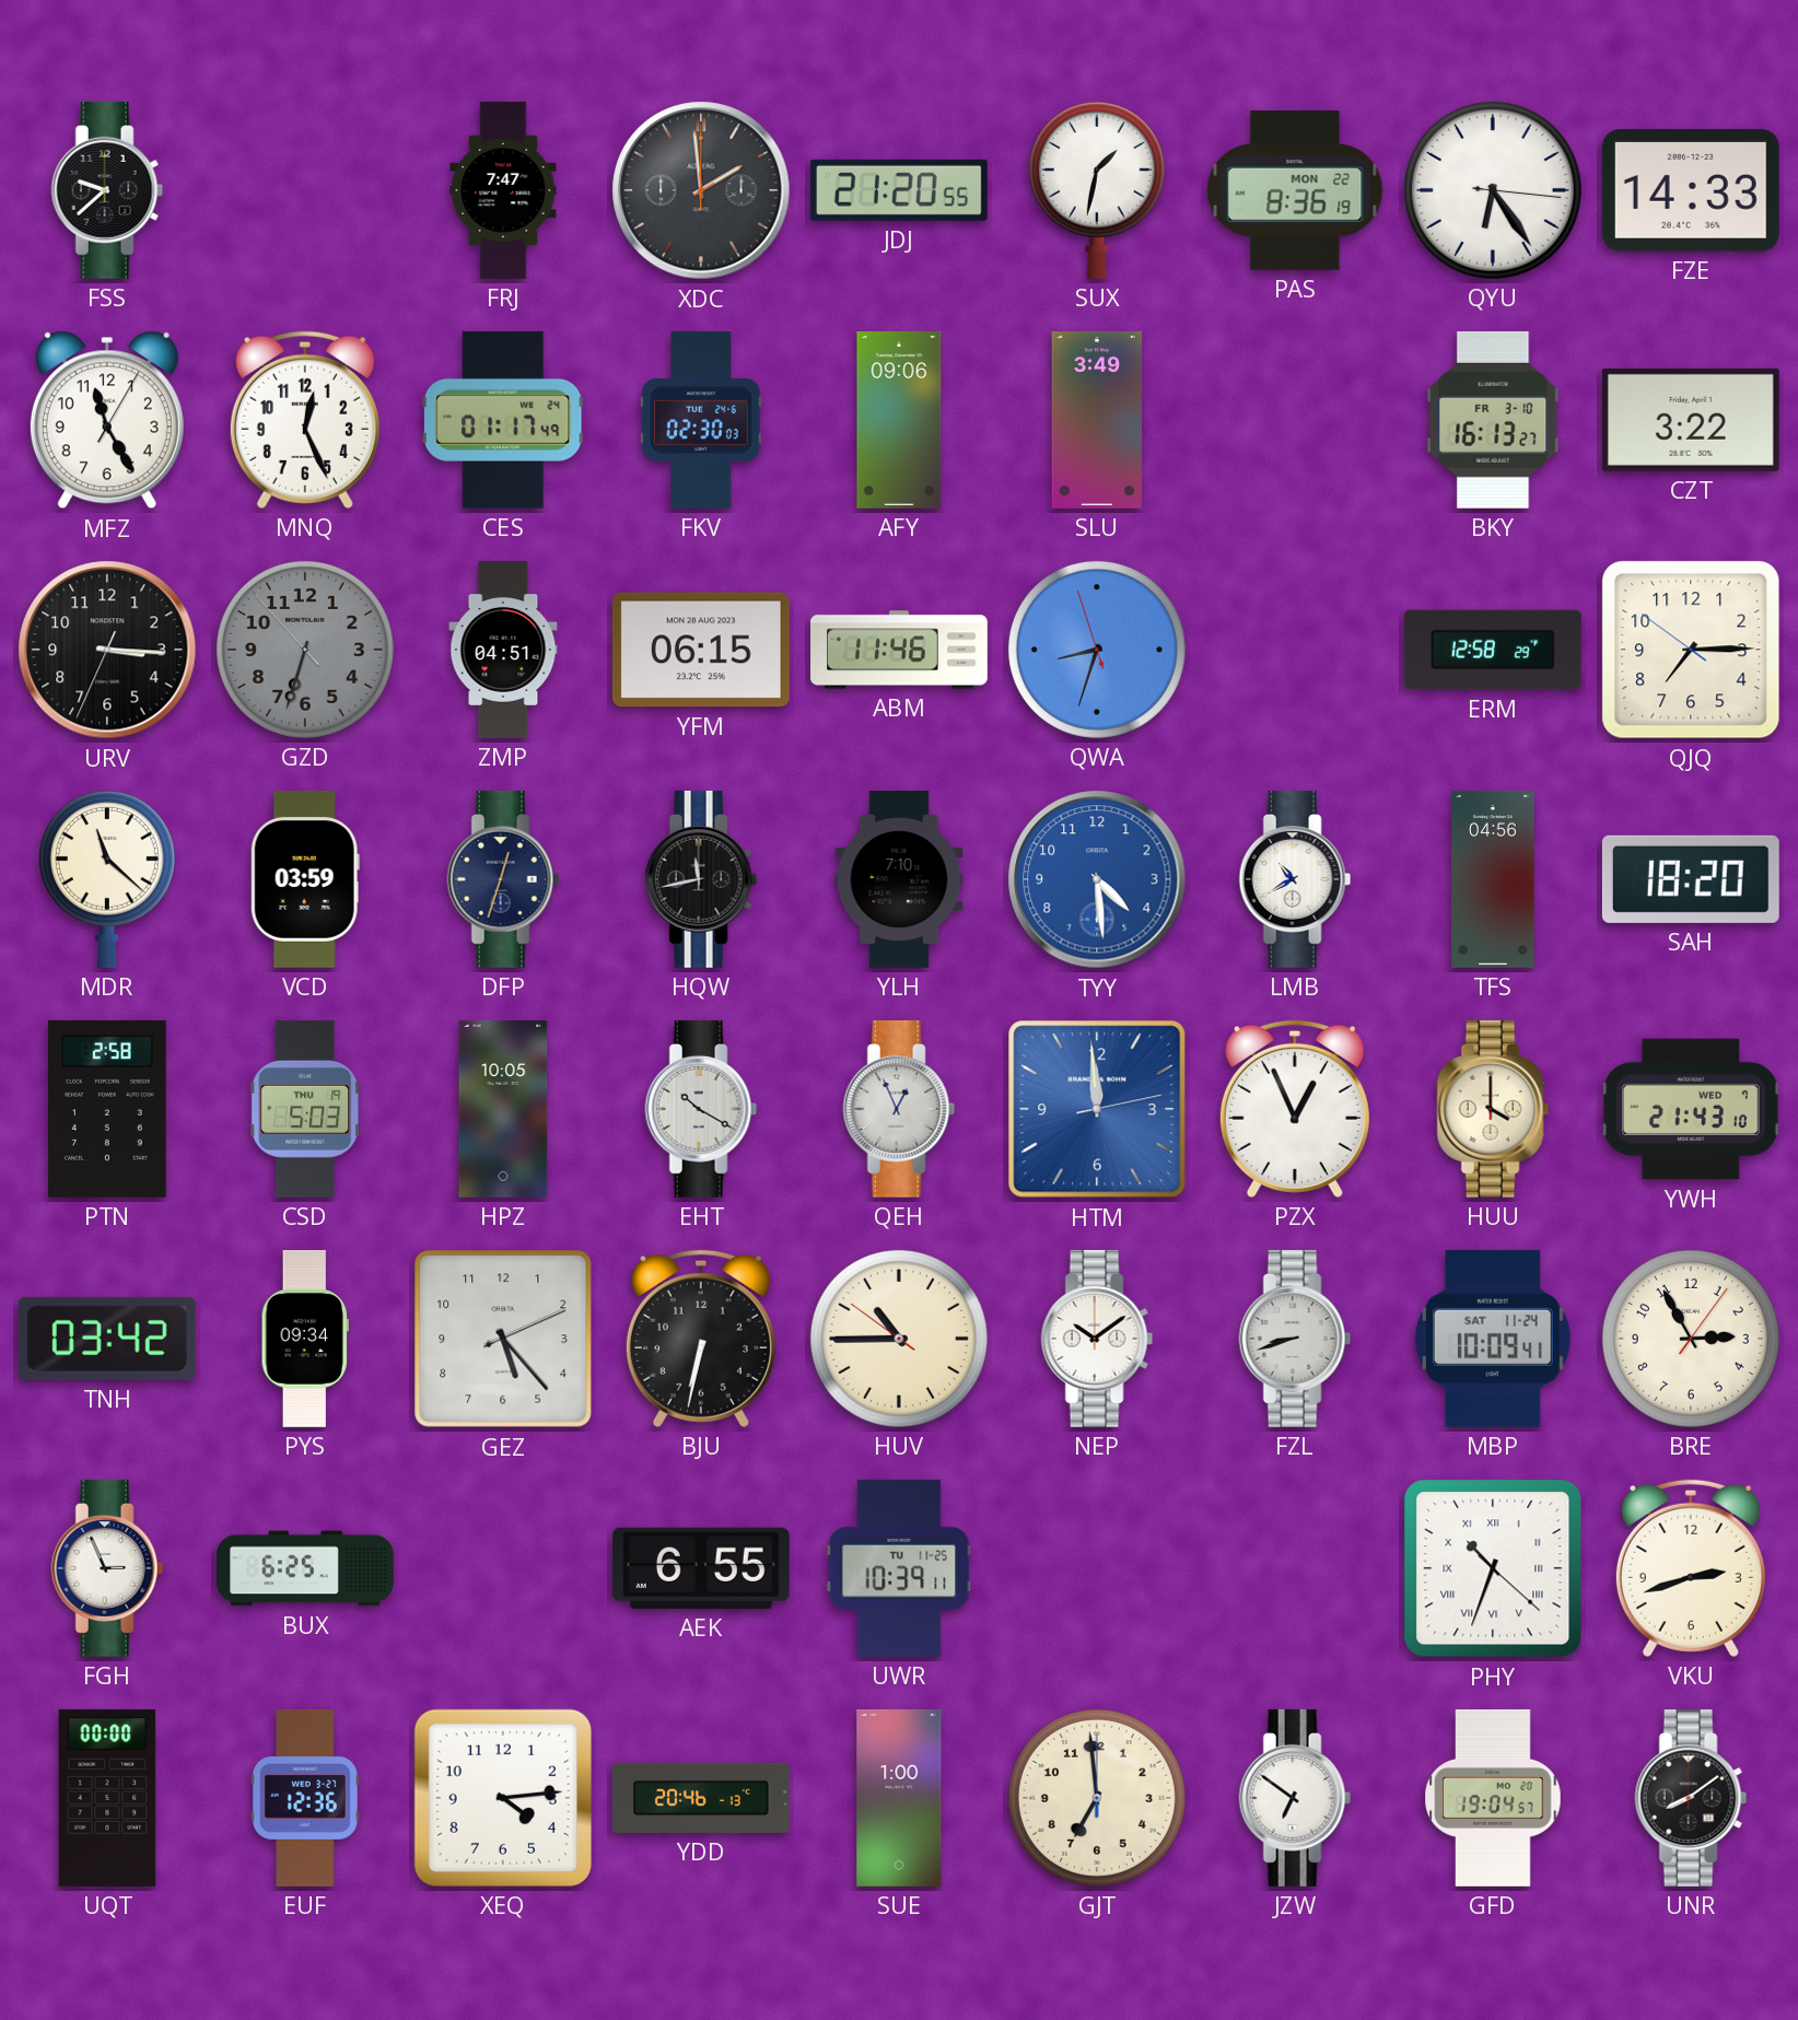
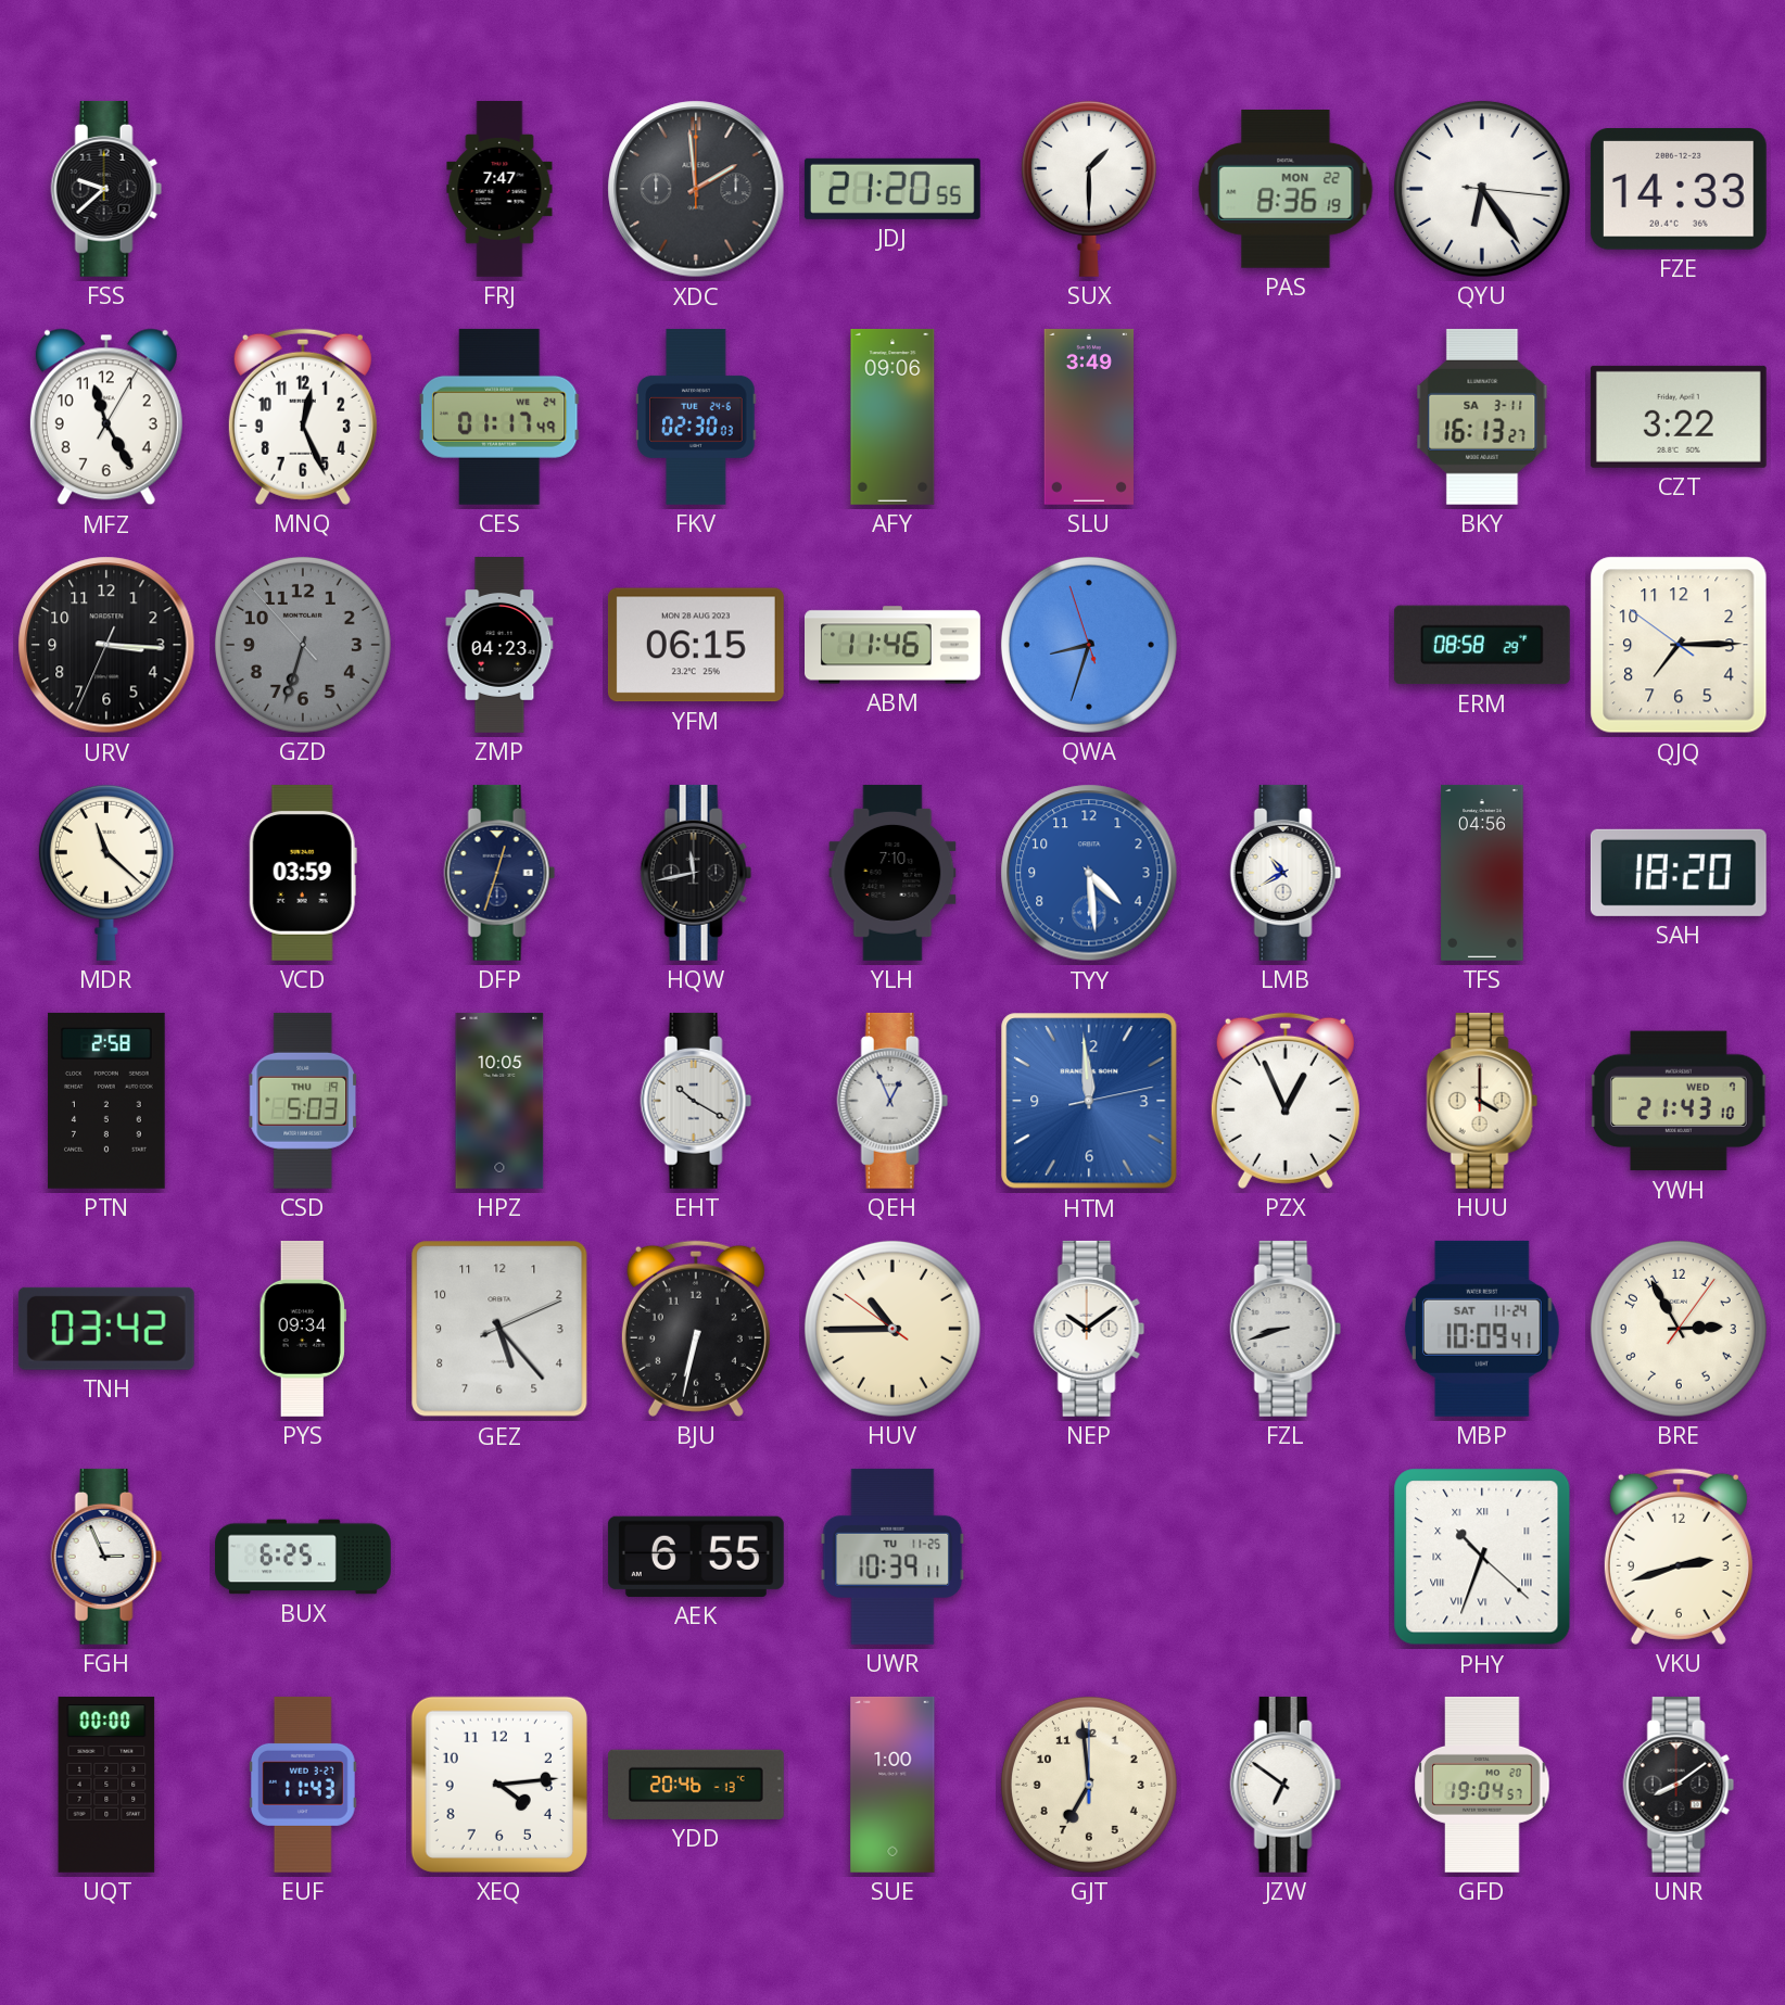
SUX: 1:32 -> 1:30 (1089, 189)
BKY date: FR 3-10 -> SA 3-11 (1482, 417)
ZMP: 04:51 -> 04:23 (499, 646)
ERM: 12:58 -> 08:58 (1482, 645)
EUF: 12:36 -> 11:43 (303, 1785)
